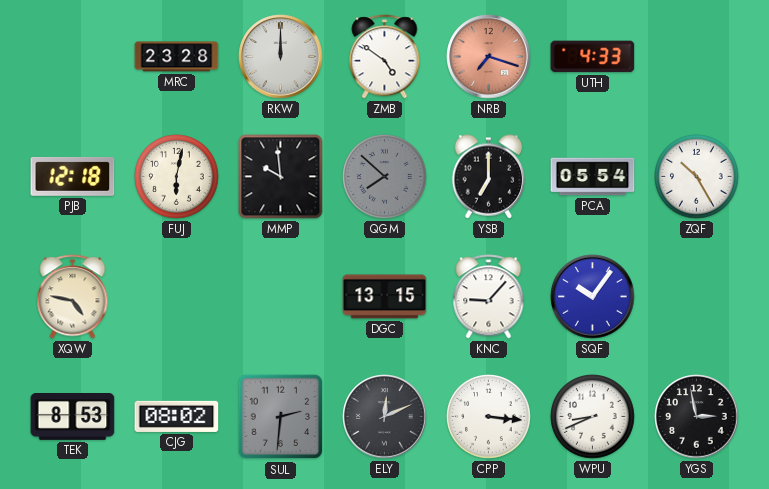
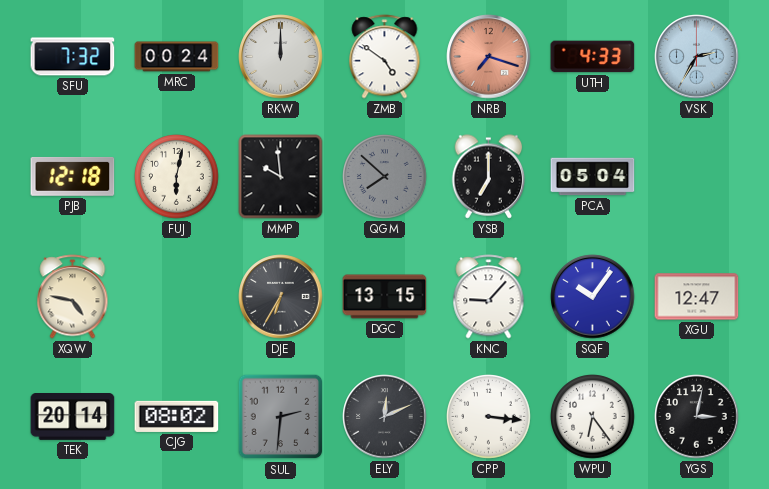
SFU: none -> 7:32 (73, 57)
MRC: 23:28 -> 00:24 (177, 57)
VSK: none -> 2:35 (697, 57)
PCA: 05:54 -> 05:04 (593, 177)
ZQF: 10:25 -> none (697, 177)
DJE: none -> 6:35 (281, 297)
XGU: none -> 12:47 (697, 297)
TEK: 8:53 -> 20:14 (73, 417)
WPU: 8:41 -> 6:24 (593, 417)
YGS: 2:58 -> 3:02 (697, 417)
